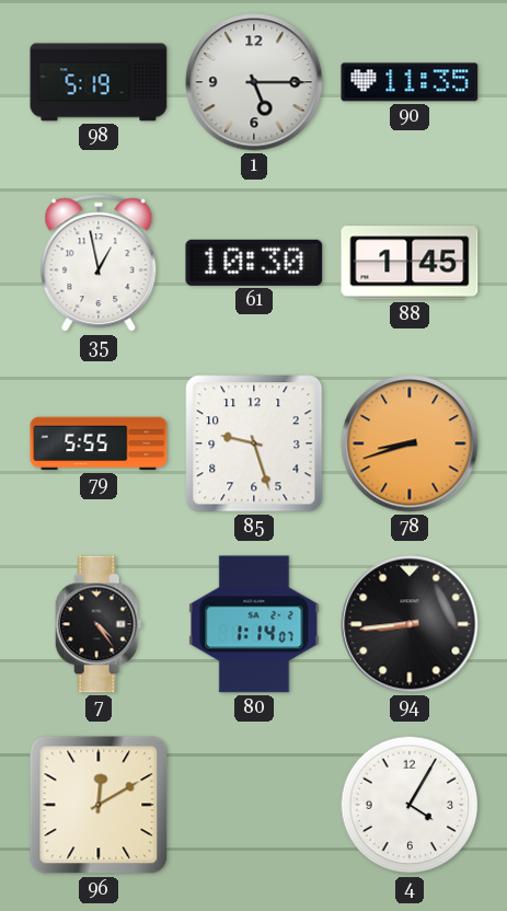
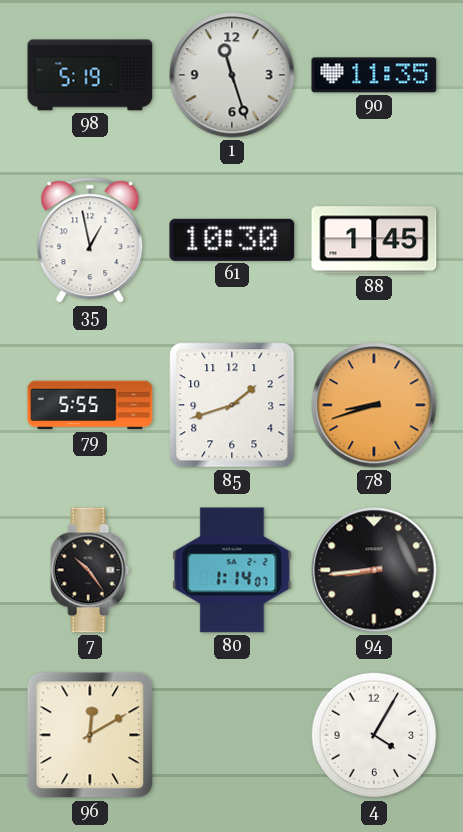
1: 5:15 -> 11:27 (232, 75)
85: 9:27 -> 1:42 (232, 405)
7: 4:24 -> 10:24 (90, 570)
